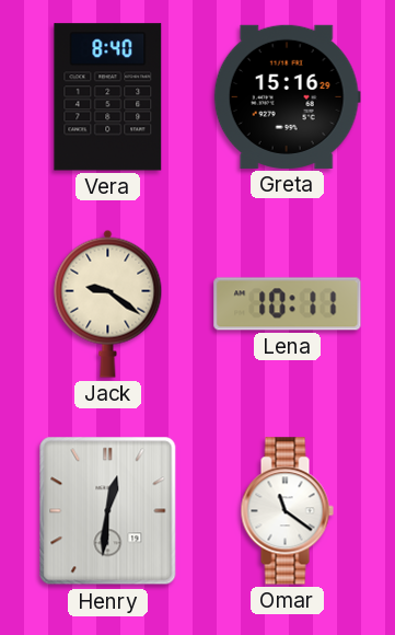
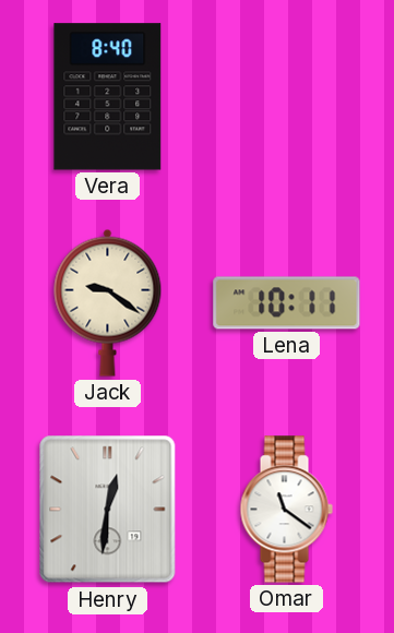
Greta: 15:16 -> none (287, 96)
